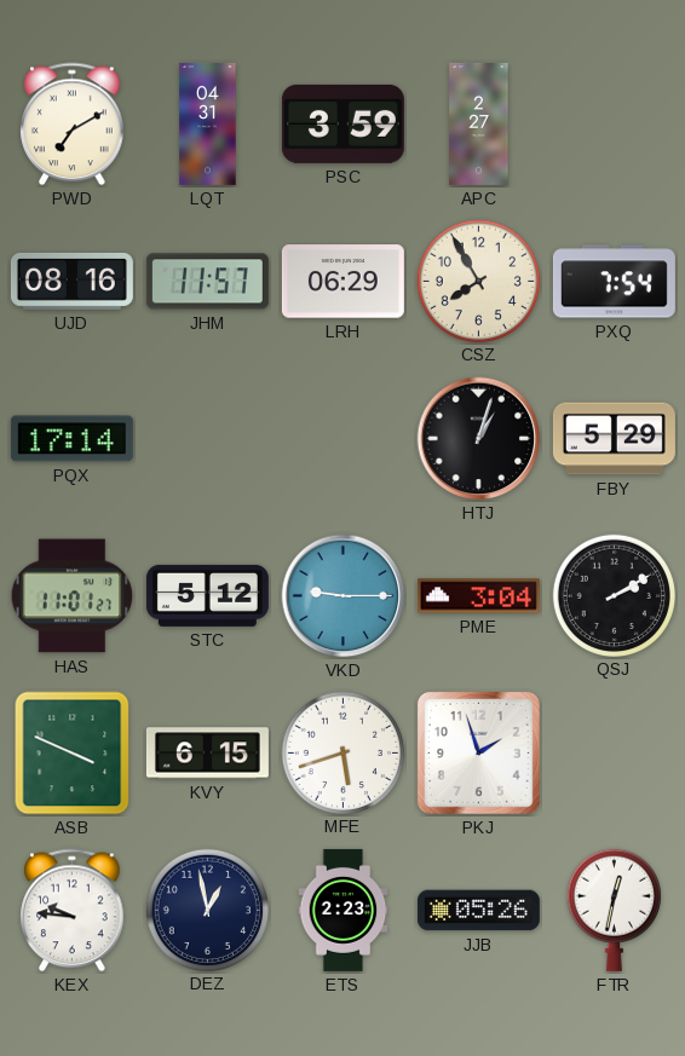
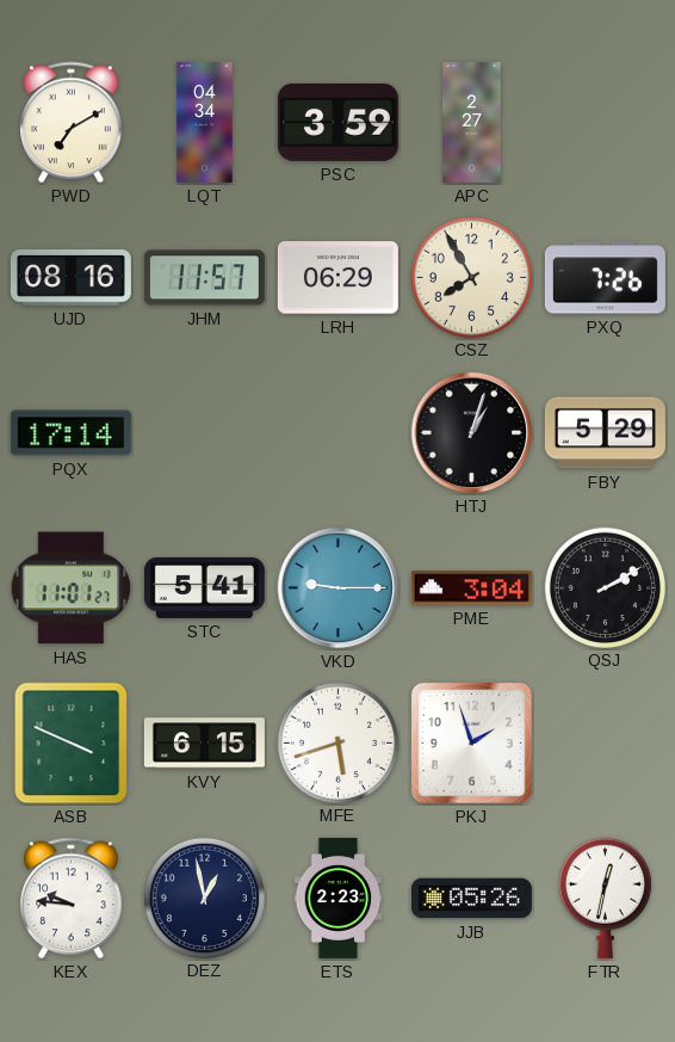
LQT: 04:31 -> 04:34 (205, 122)
PXQ: 7:54 -> 7:26 (605, 278)
STC: 5:12 -> 5:41 (204, 587)
